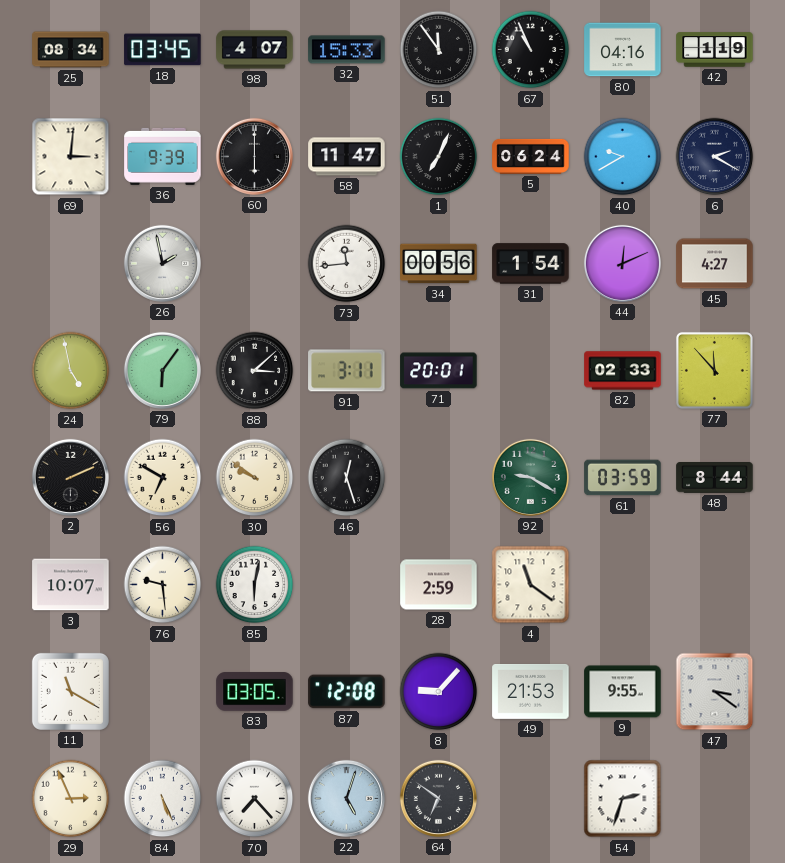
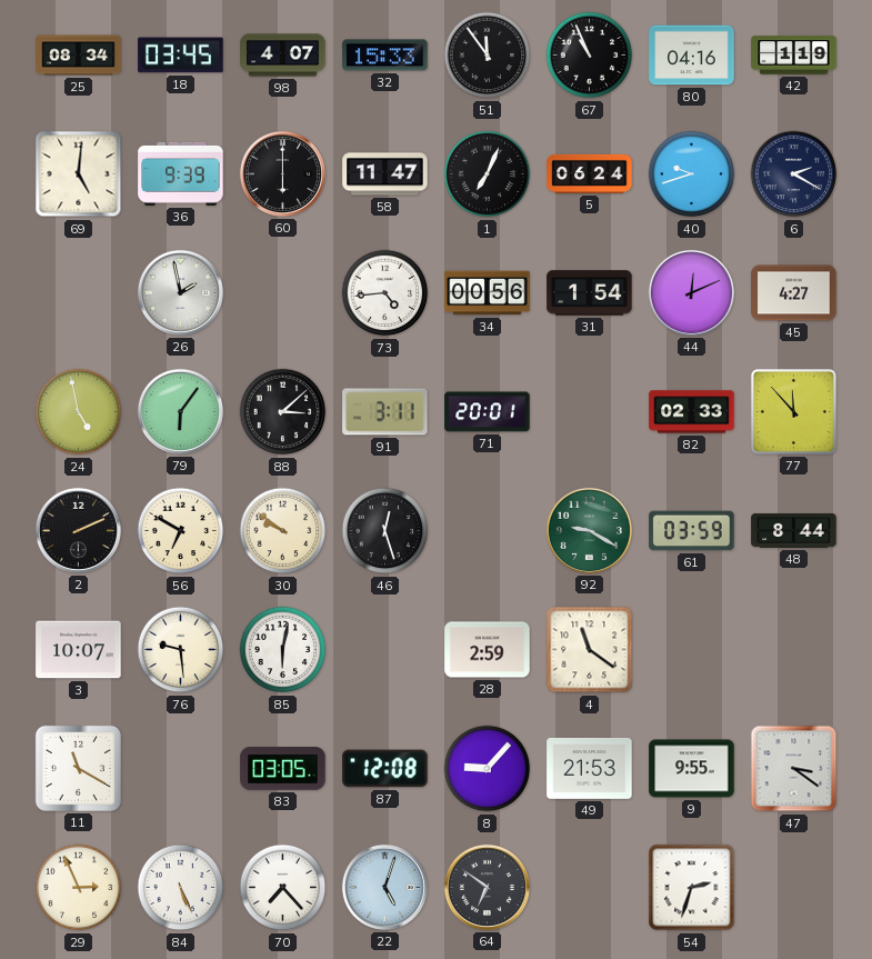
69: 3:01 -> 5:01 (79, 174)
40: 9:40 -> 9:42 (692, 174)
73: 11:44 -> 4:44 (385, 293)
